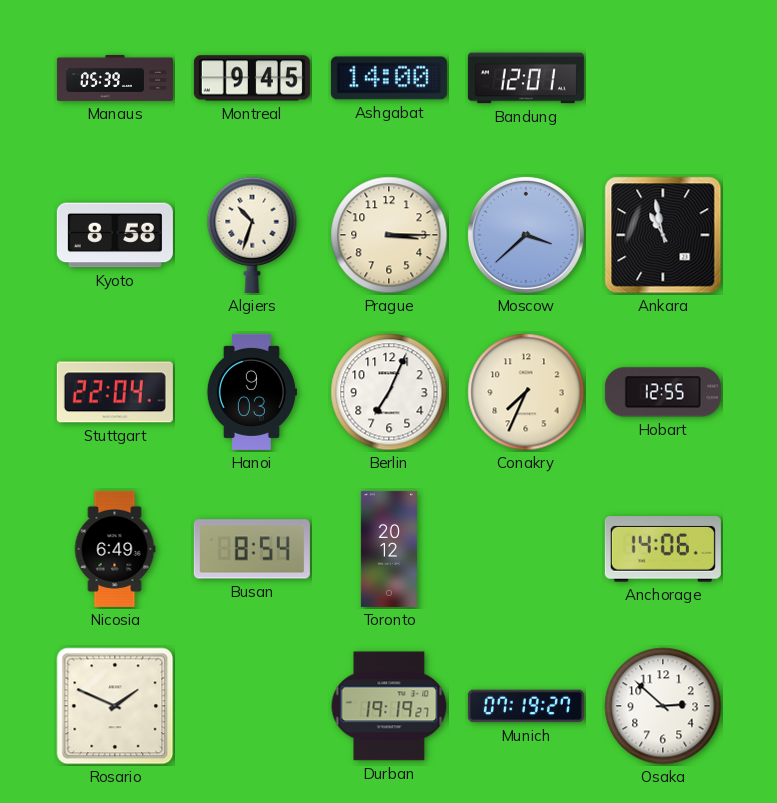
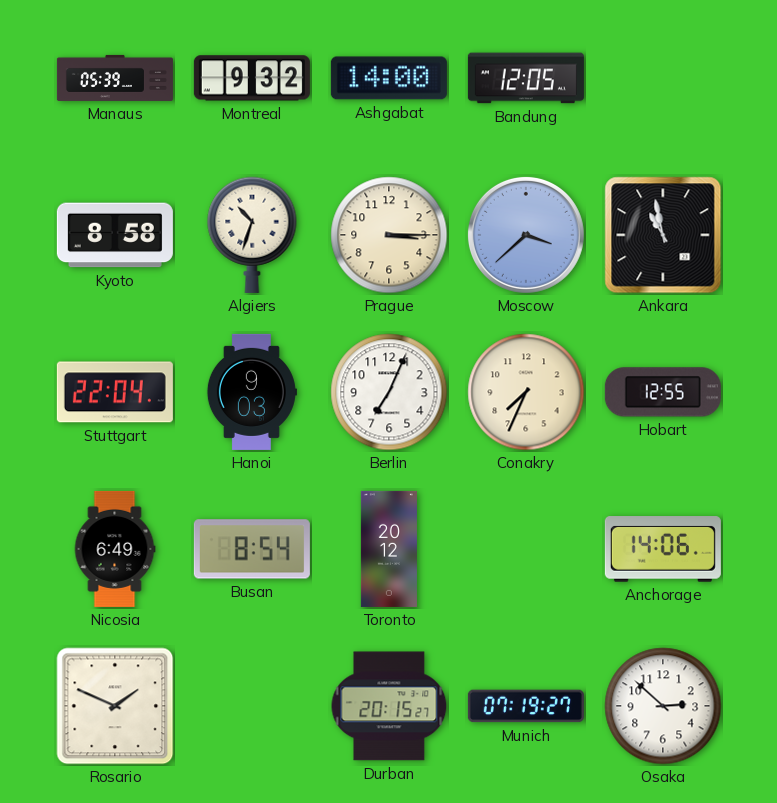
Montreal: 9:45 -> 9:32 (252, 78)
Bandung: 12:01 -> 12:05 (526, 78)
Durban: 19:19 -> 20:15 (389, 706)
